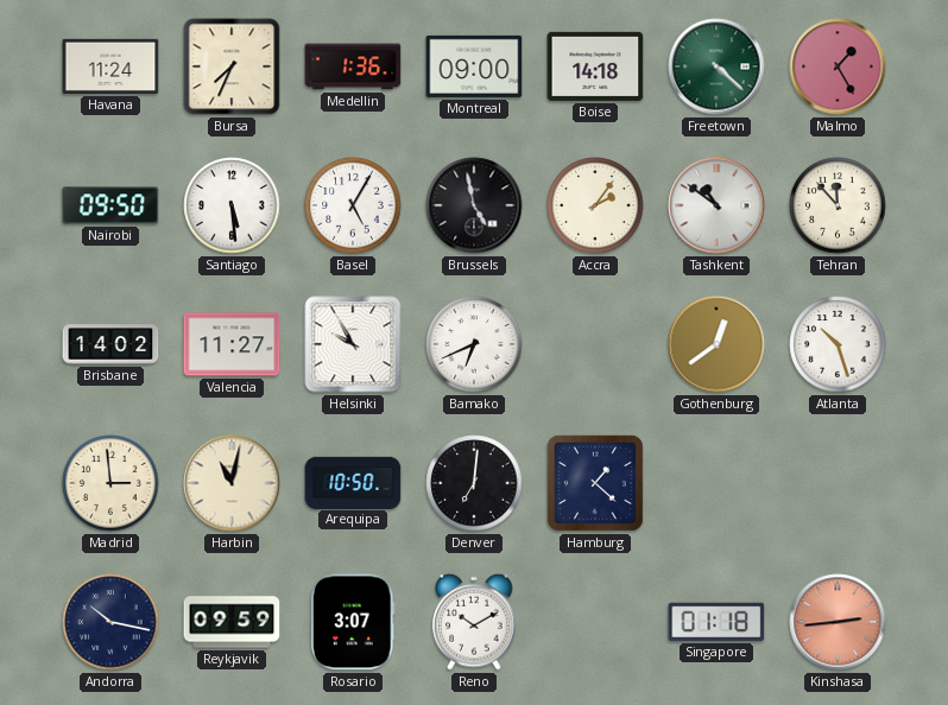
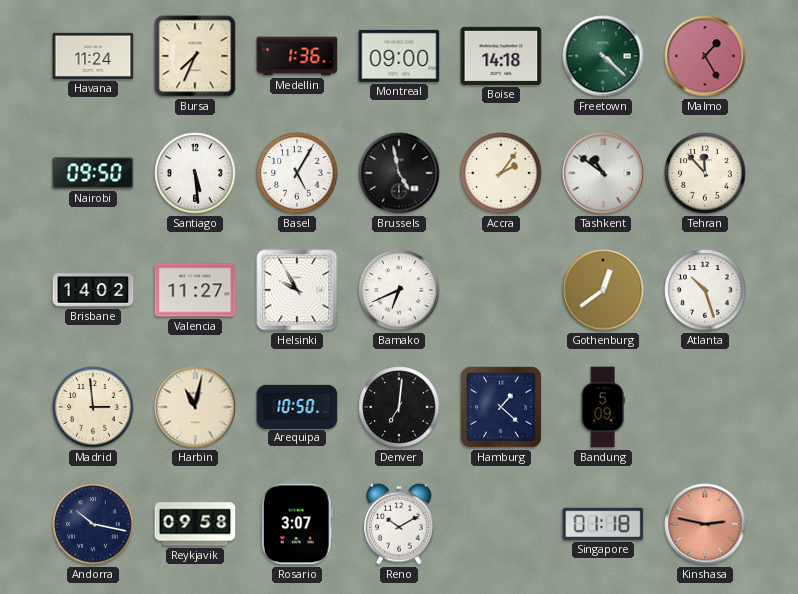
Bandung: none -> 5:09 (603, 407)
Reykjavik: 09:59 -> 09:58 (195, 524)
Kinshasa: 2:44 -> 2:47 (705, 524)
